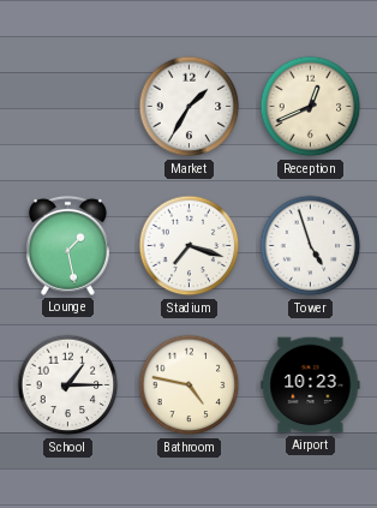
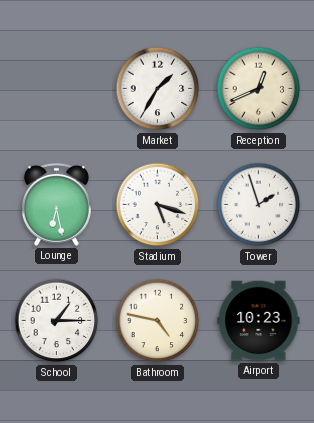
Lounge: 1:28 -> 6:28 (56, 204)
Stadium: 7:18 -> 5:18 (158, 205)
Tower: 4:57 -> 1:57 (259, 205)
